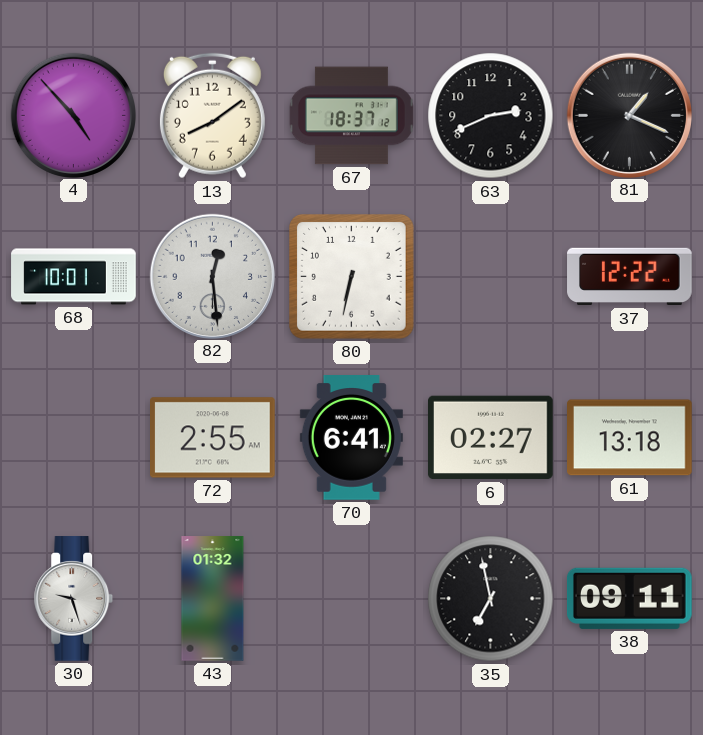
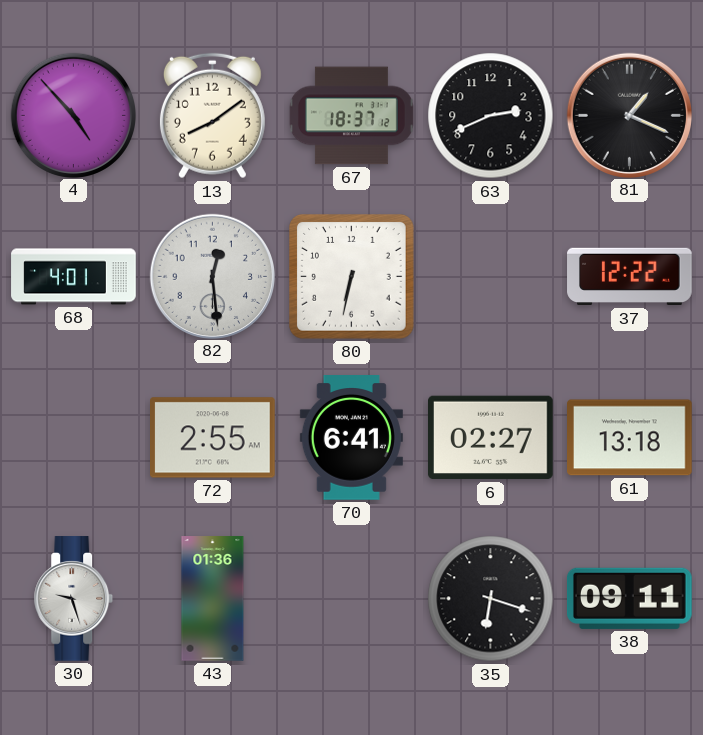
68: 10:01 -> 4:01 (74, 277)
43: 01:32 -> 01:36 (213, 599)
35: 6:58 -> 6:18 (491, 599)
